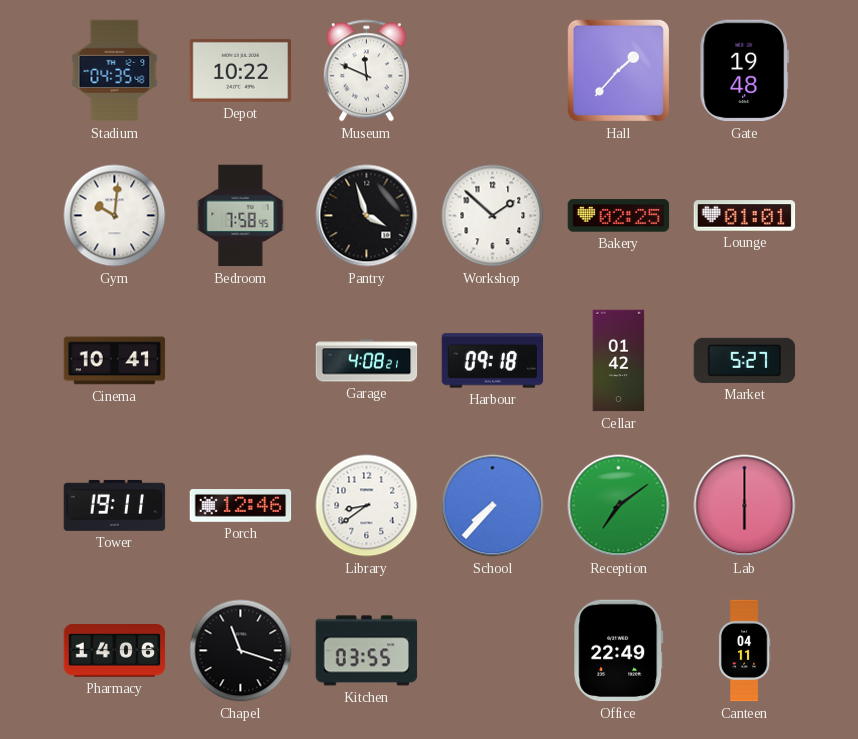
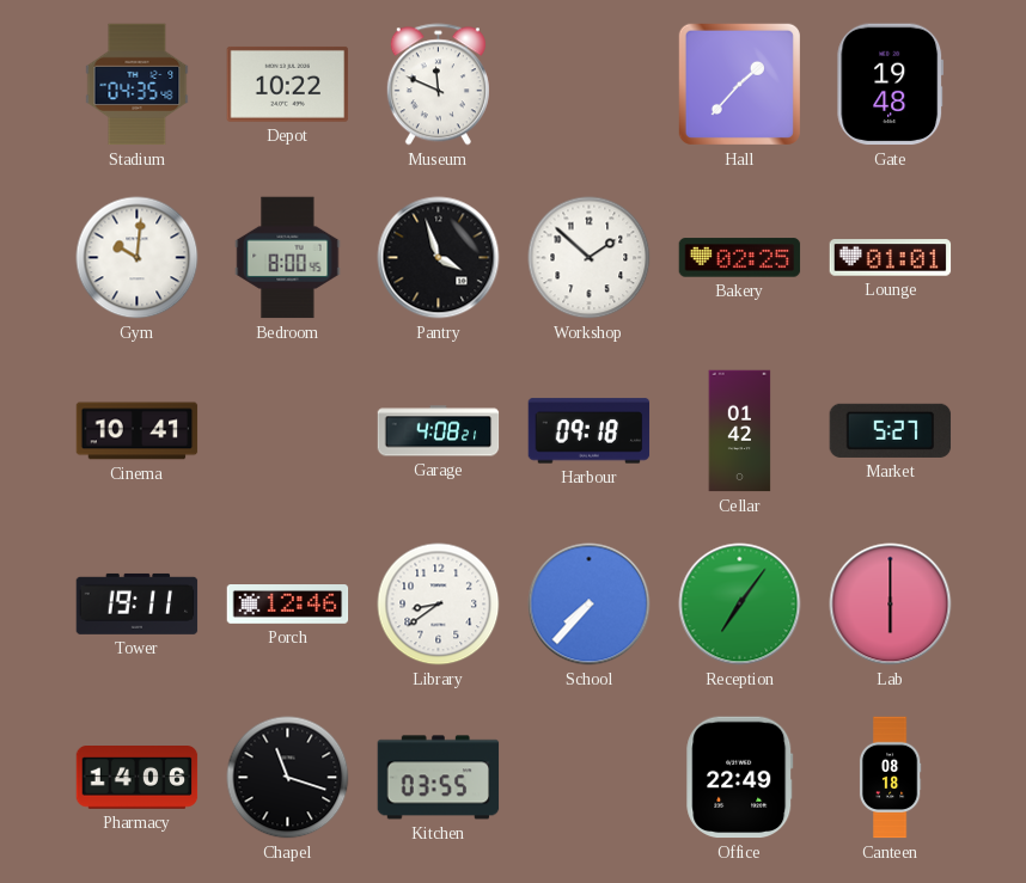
Bedroom: 7:58 -> 8:00 (288, 258)
Reception: 7:09 -> 7:06 (740, 605)
Canteen: 04:11 -> 08:18 (890, 778)
